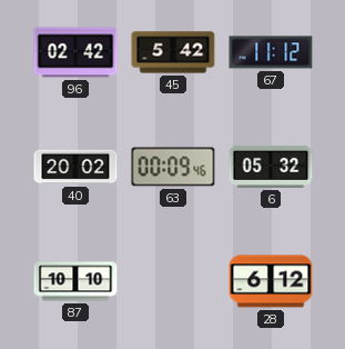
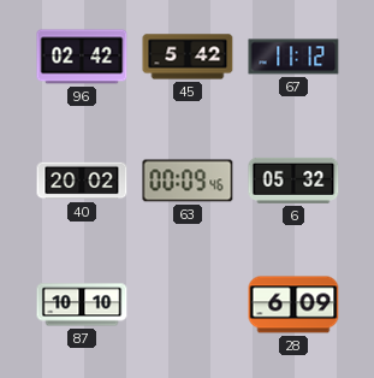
28: 6:12 -> 6:09 (293, 305)
